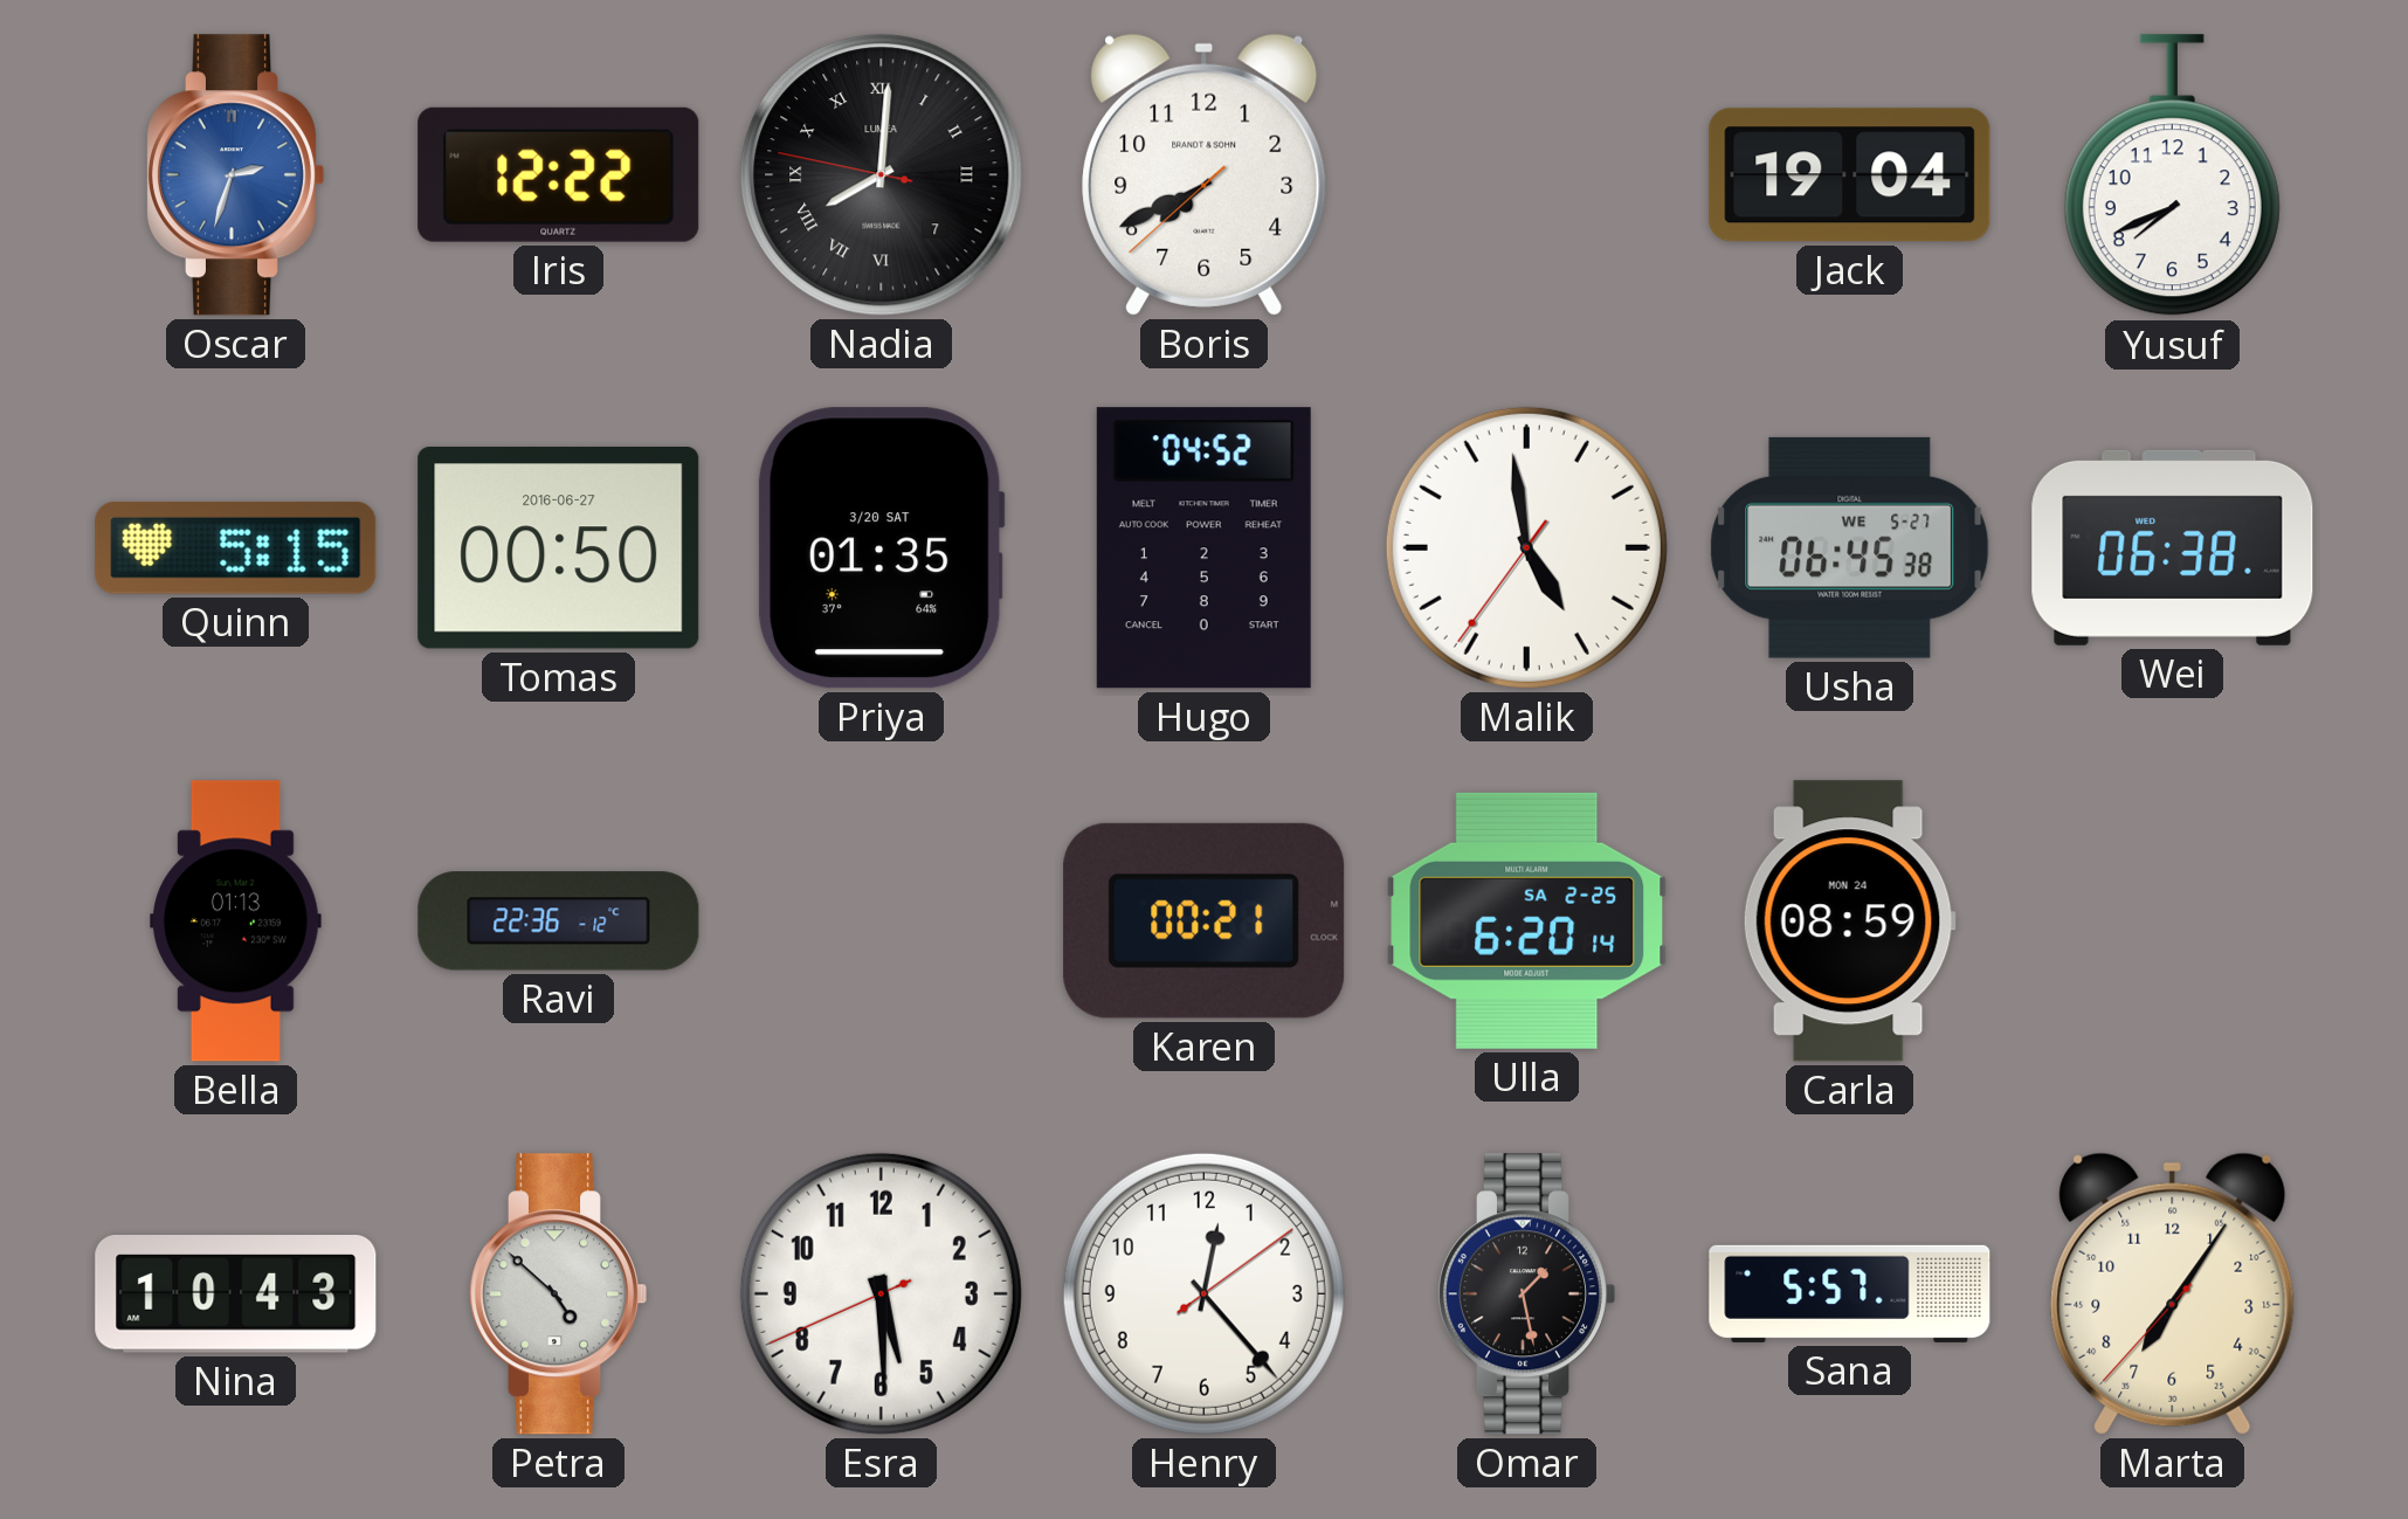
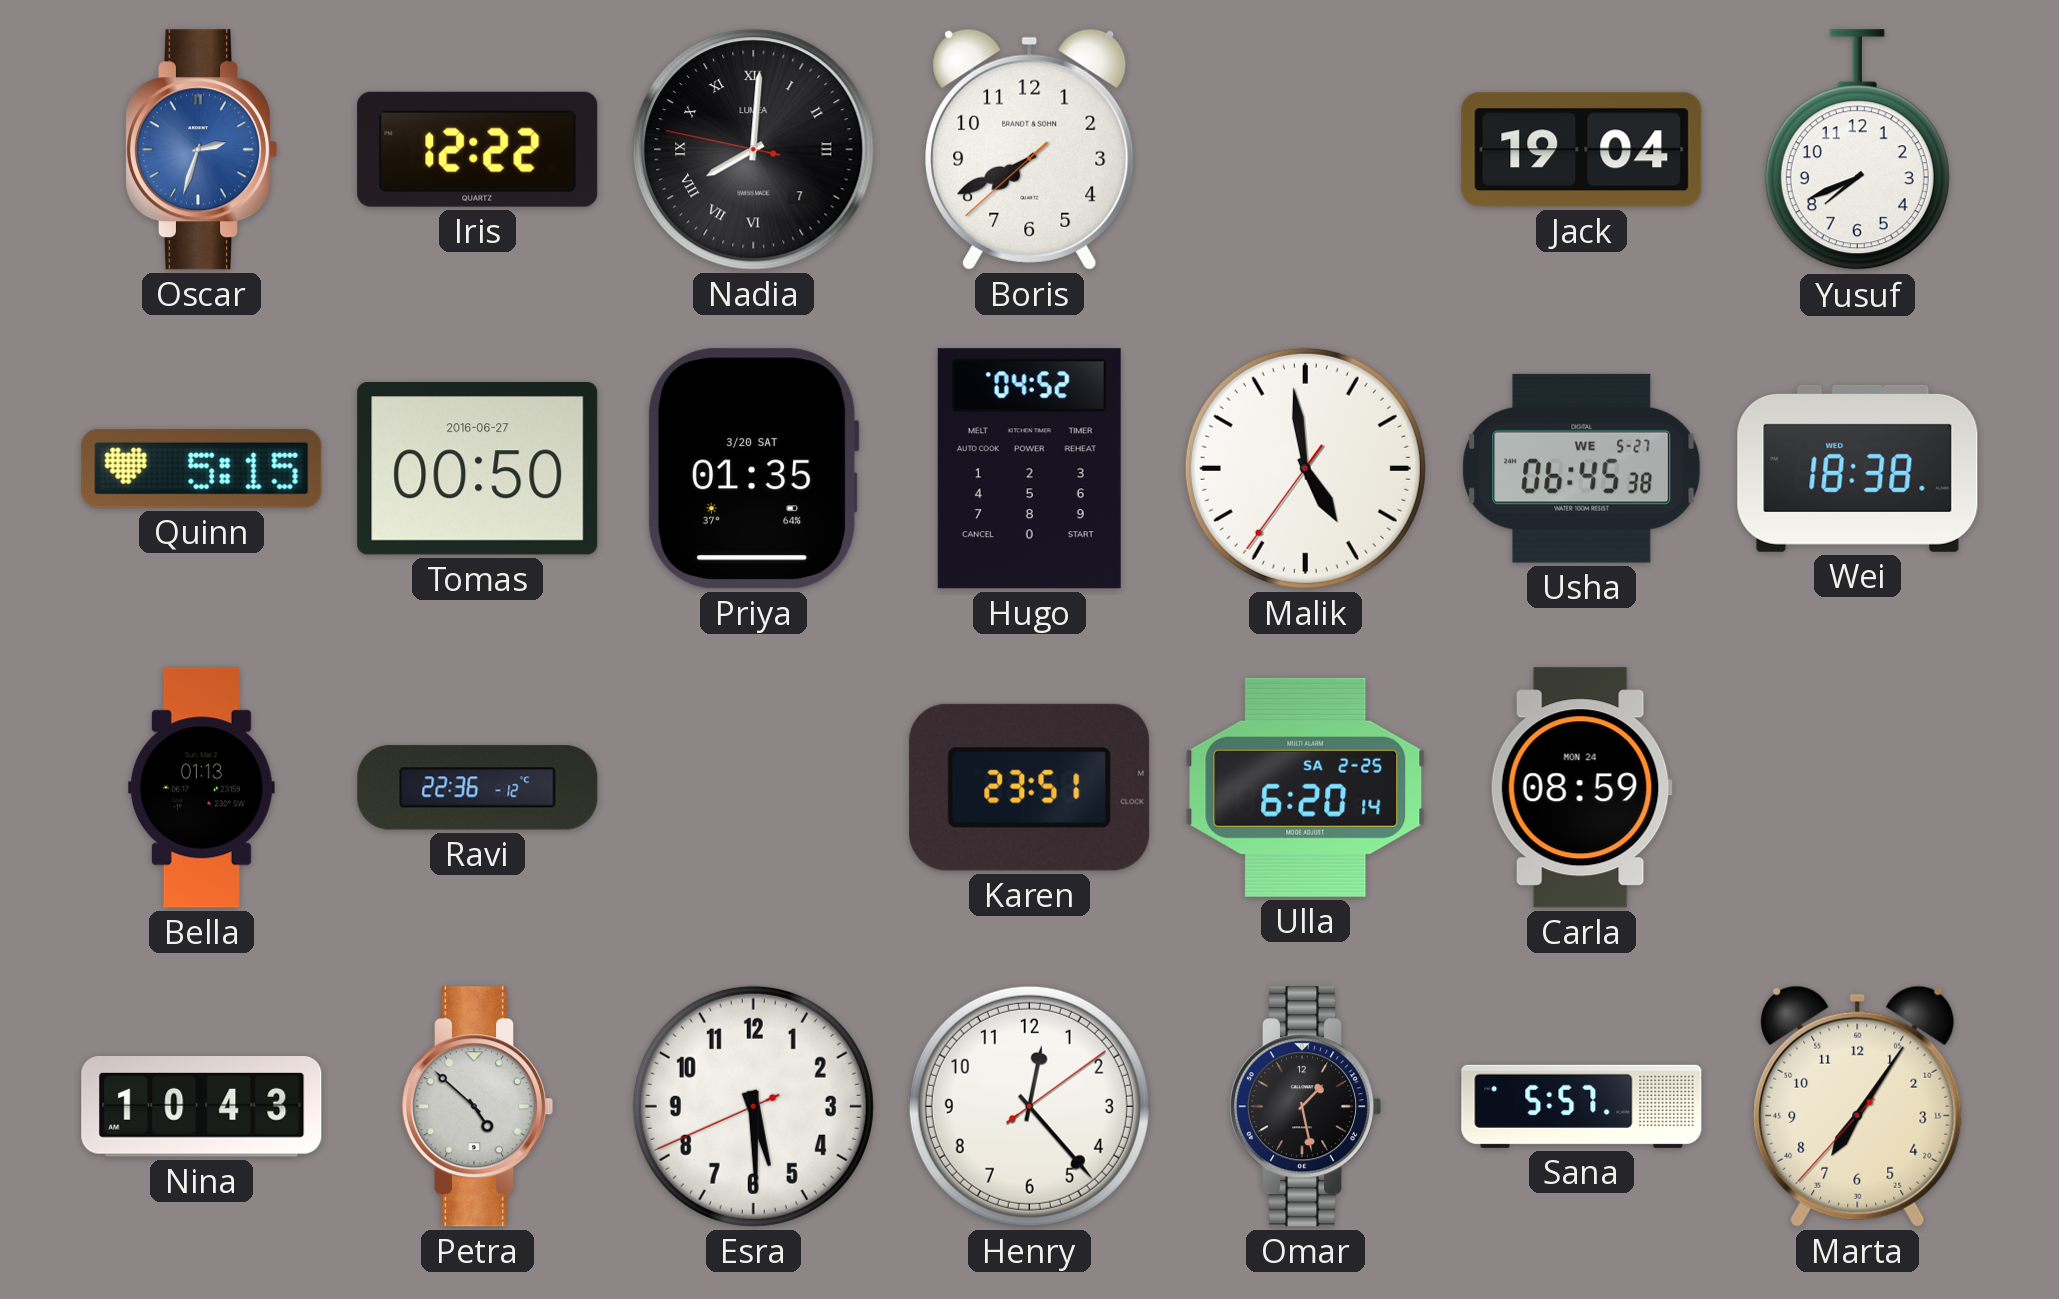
Wei: 06:38 -> 18:38 (1858, 468)
Karen: 00:21 -> 23:51 (1030, 787)
